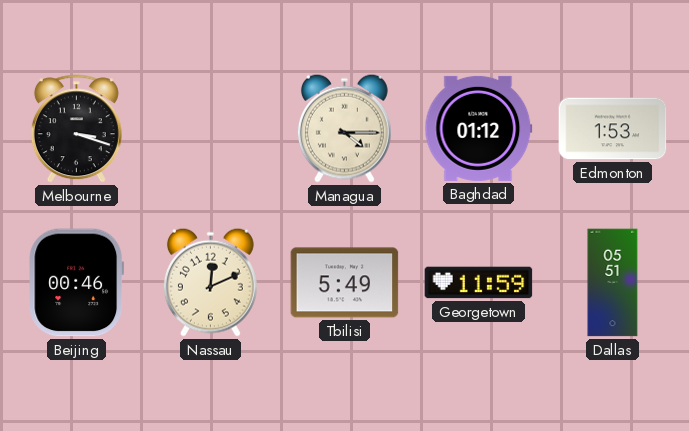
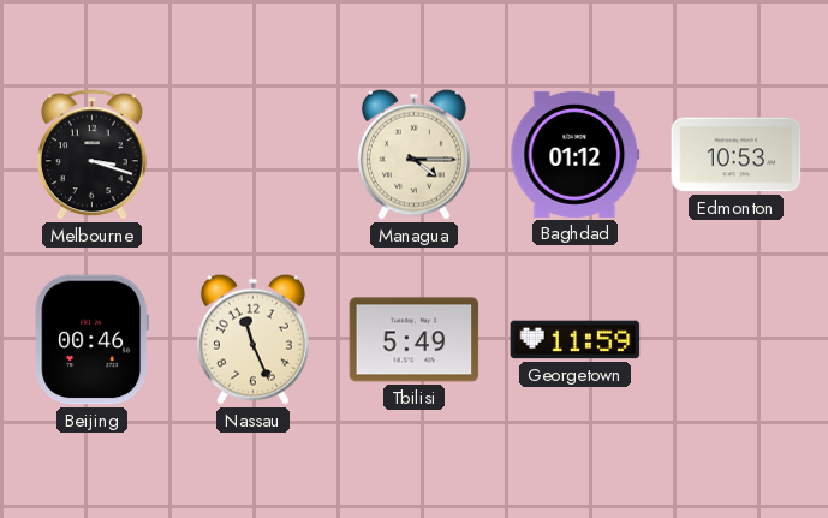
Edmonton: 1:53 -> 10:53 (737, 155)
Nassau: 12:11 -> 11:26 (252, 339)
Dallas: 05:51 -> none (613, 283)
